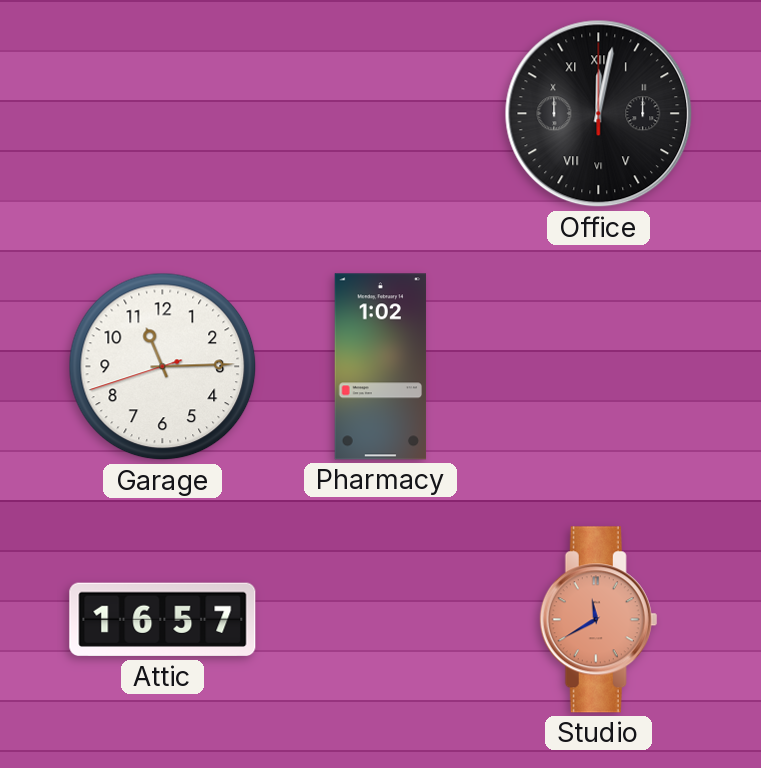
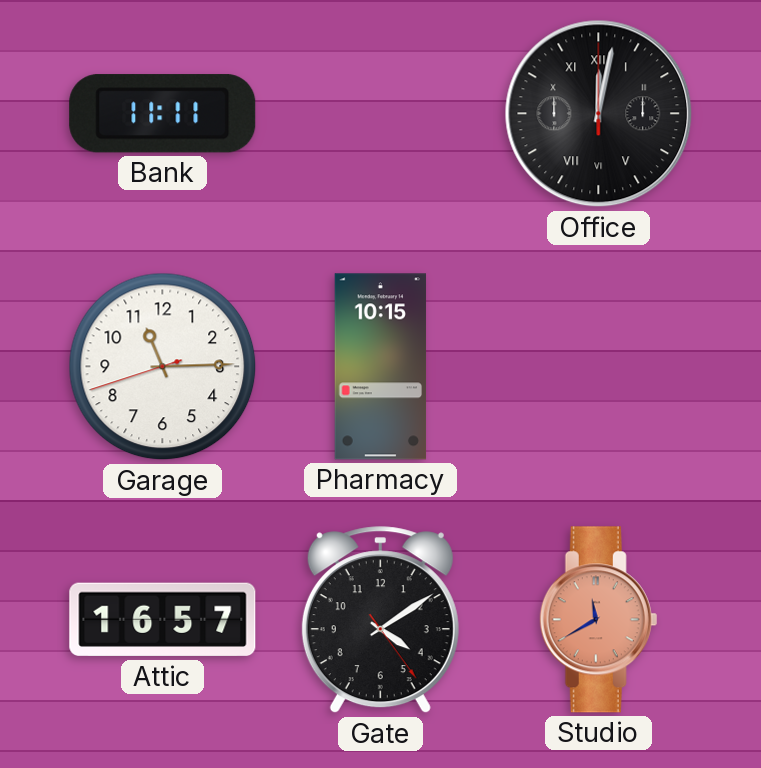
Bank: none -> 11:11 (163, 114)
Pharmacy: 1:02 -> 10:15 (381, 367)
Gate: none -> 4:09 (380, 620)
